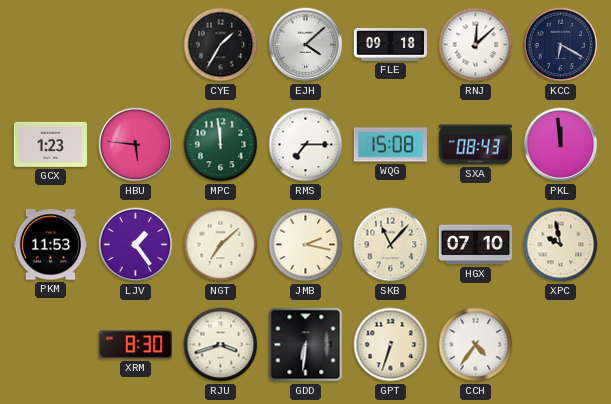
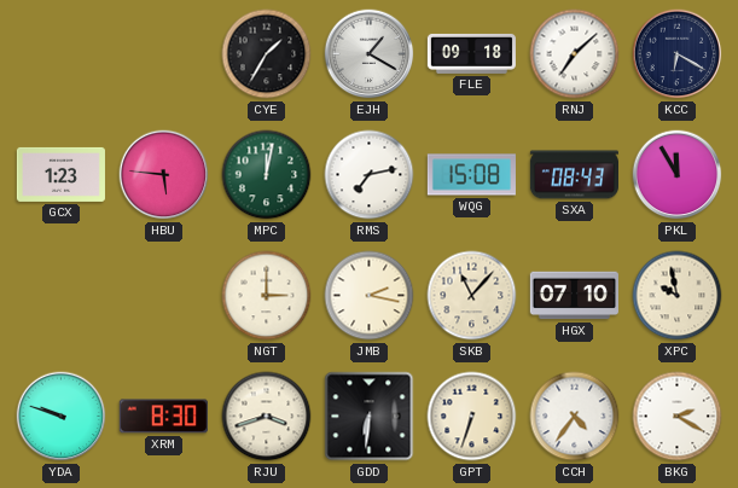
EJH: 4:08 -> 1:20 (370, 54)
RNJ: 12:08 -> 7:08 (575, 54)
MPC: 11:59 -> 12:02 (267, 175)
RMS: 7:15 -> 7:13 (370, 175)
PKL: 11:59 -> 11:55 (678, 175)
PKM: 11:53 -> none (50, 245)
LJV: 1:24 -> none (136, 245)
NGT: 7:08 -> 3:00 (267, 296)
YDA: none -> 9:48 (62, 417)
BKG: none -> 2:20 (678, 417)
